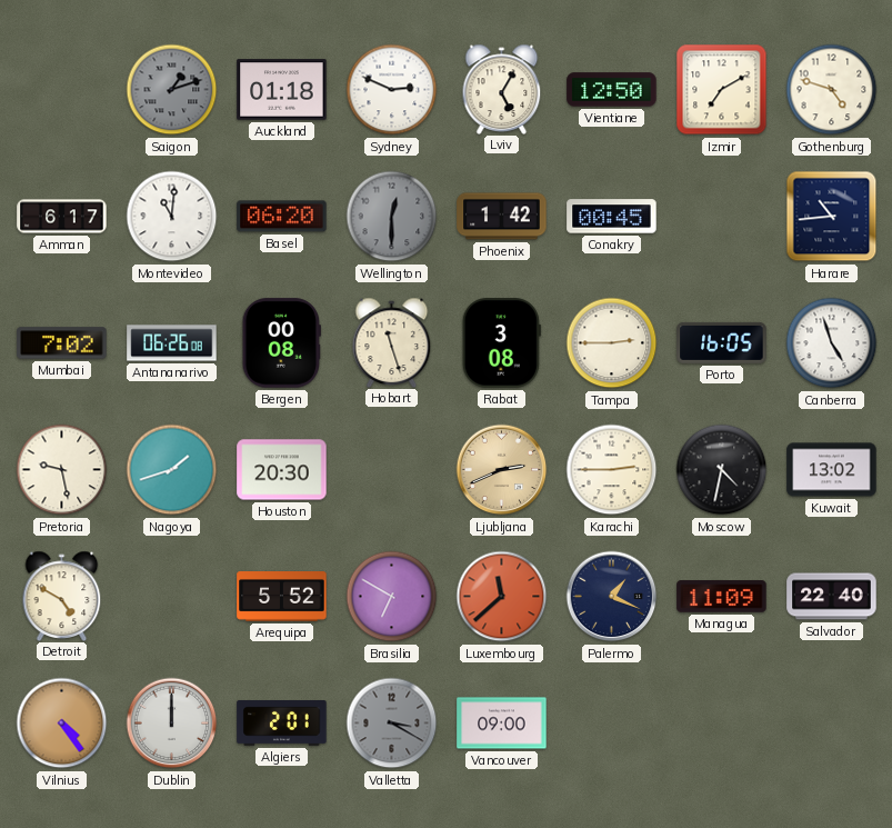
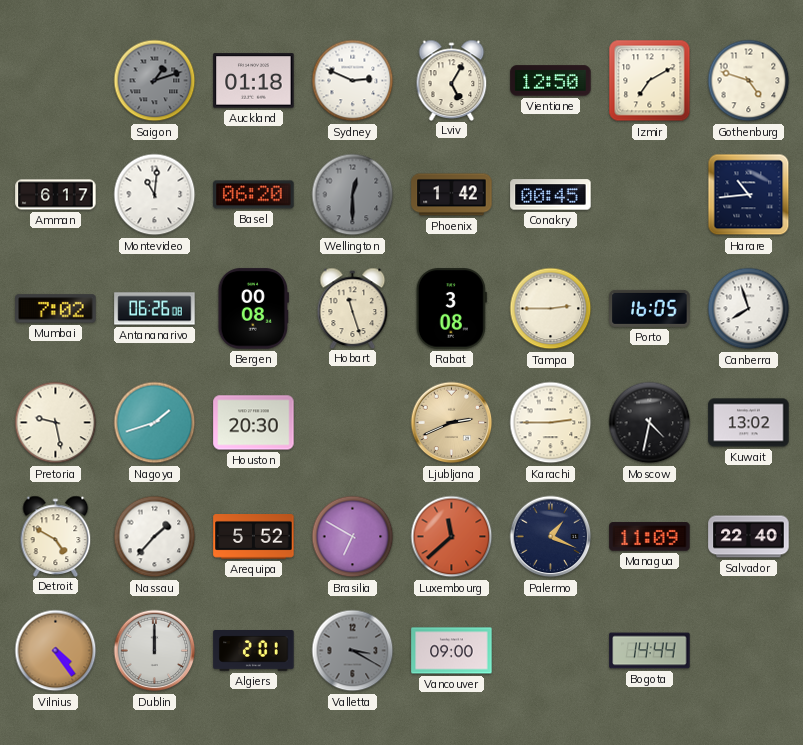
Canberra: 4:57 -> 7:57 (749, 309)
Nassau: none -> 1:37 (155, 537)
Bogota: none -> 14:44 (650, 651)
